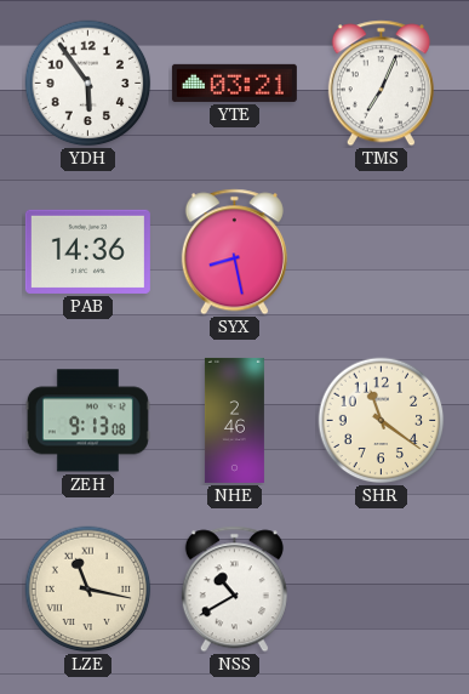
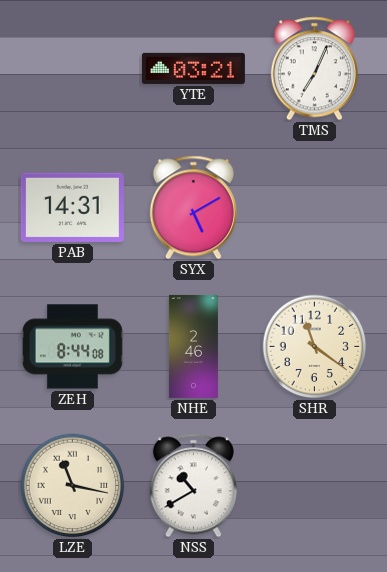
YDH: 5:54 -> none (88, 84)
PAB: 14:36 -> 14:31 (72, 207)
SYX: 8:28 -> 5:10 (193, 208)
ZEH: 9:13 -> 8:44 (72, 347)
